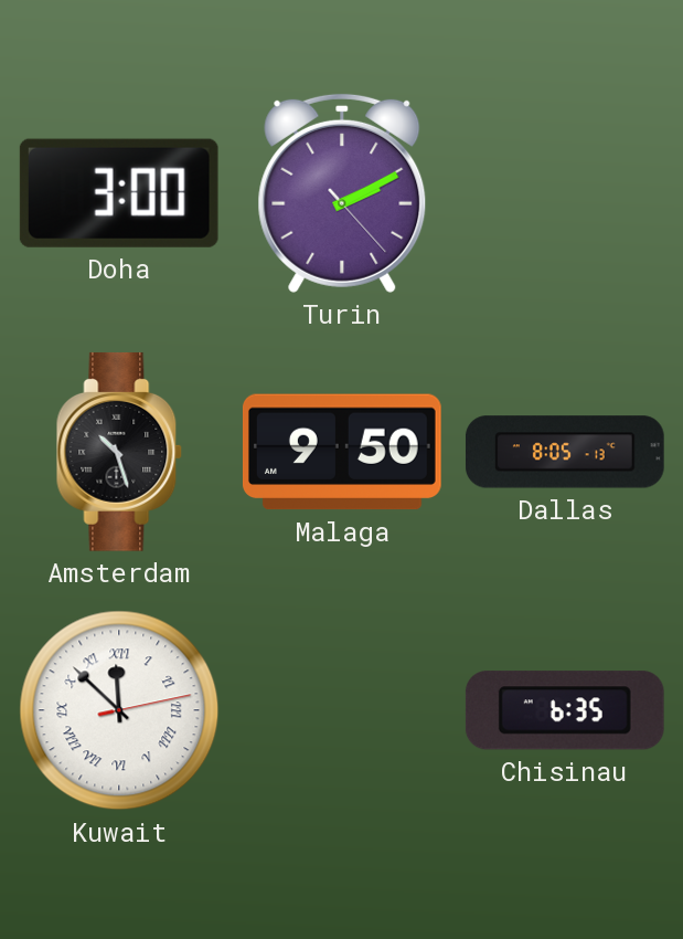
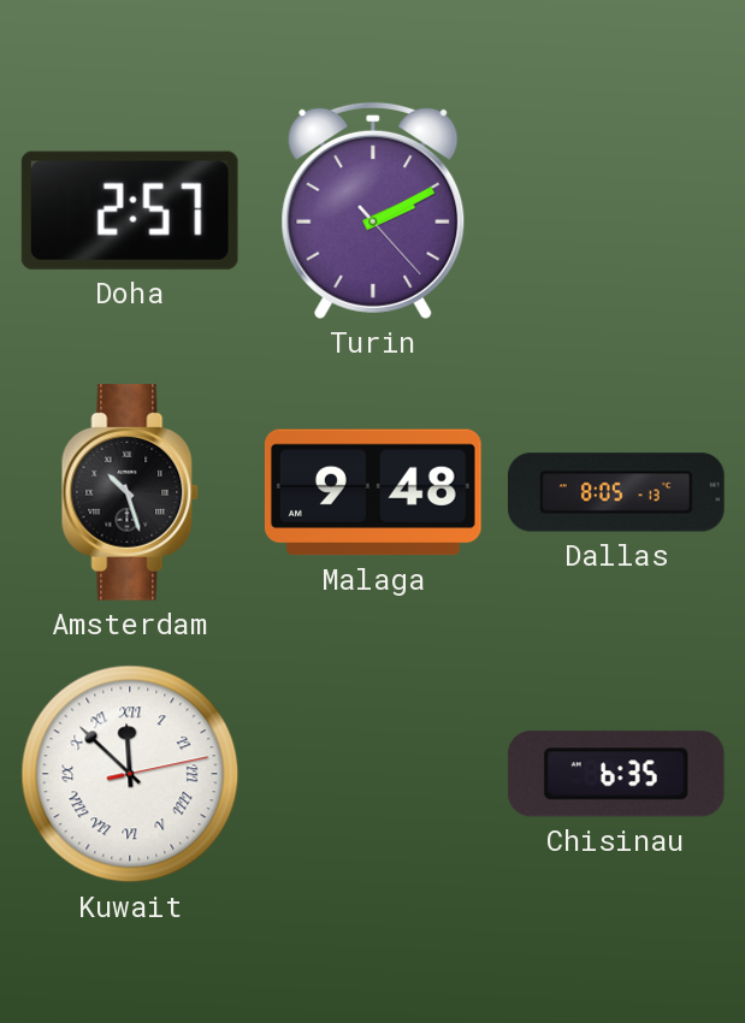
Doha: 3:00 -> 2:57 (130, 211)
Malaga: 9:50 -> 9:48 (373, 492)
